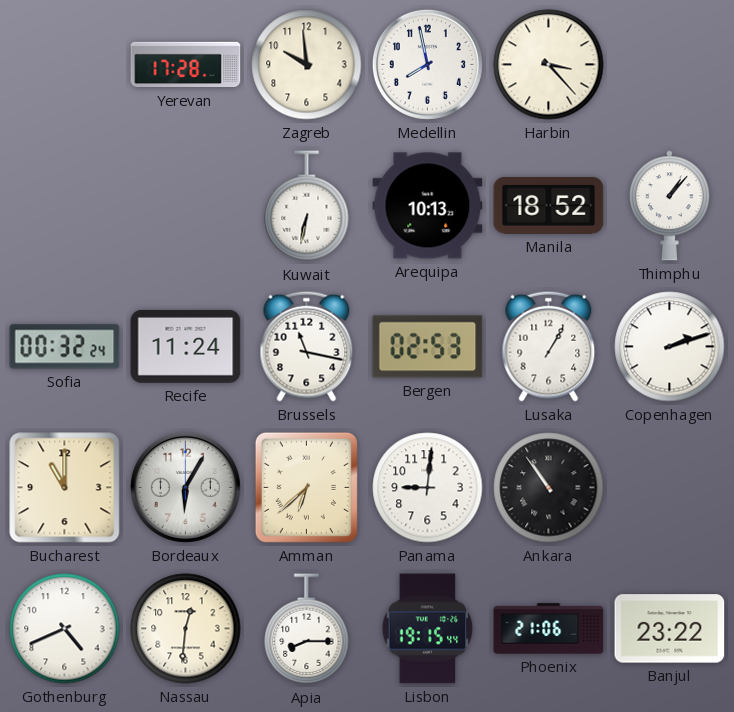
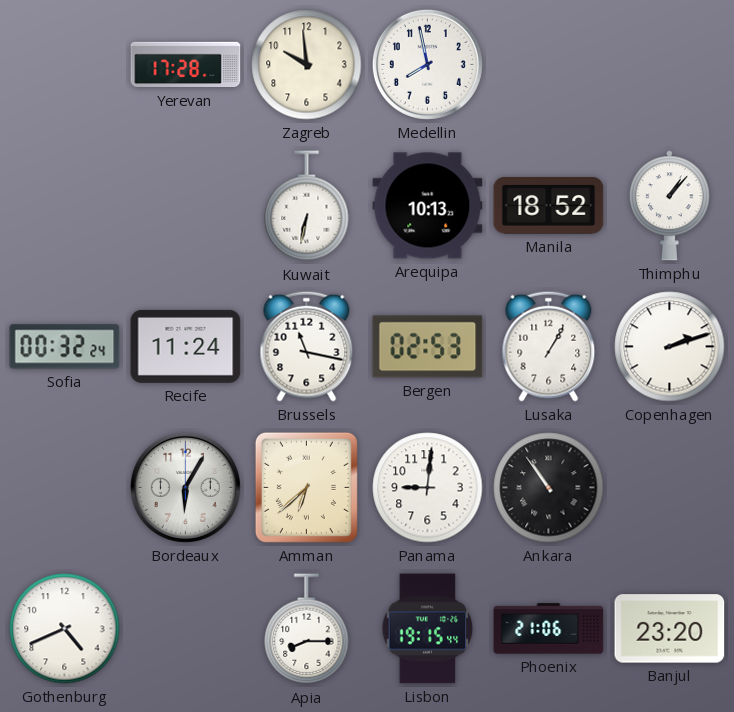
Harbin: 3:23 -> none (549, 65)
Bucharest: 11:00 -> none (65, 488)
Nassau: 12:31 -> none (186, 629)
Banjul: 23:22 -> 23:20 (670, 629)
